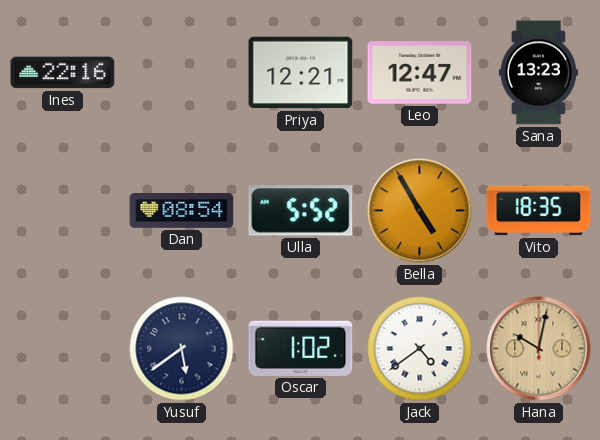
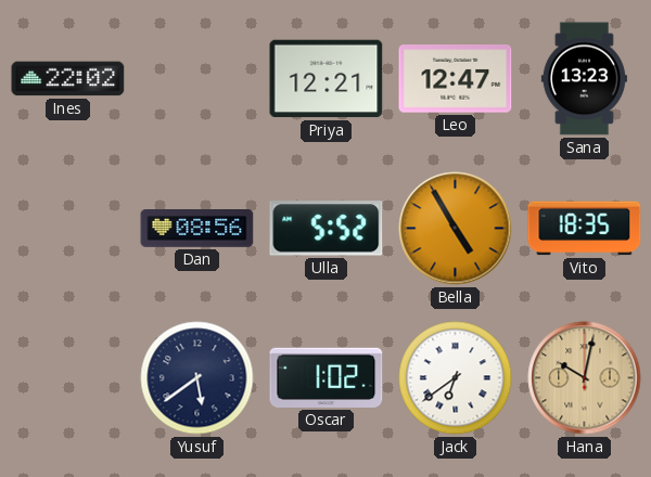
Ines: 22:16 -> 22:02 (68, 79)
Dan: 08:54 -> 08:56 (197, 229)
Jack: 4:39 -> 6:39 (456, 378)
